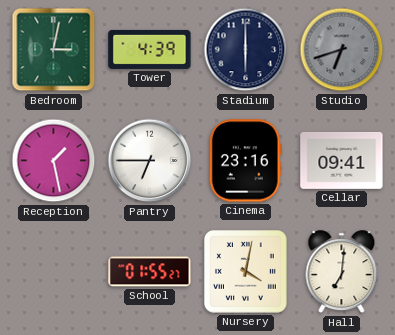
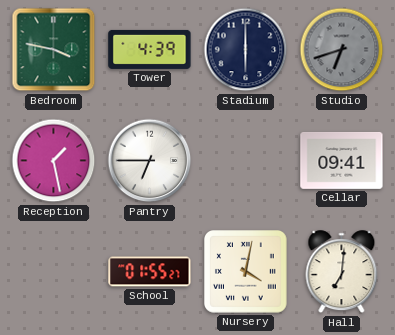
Bedroom: 3:02 -> 3:47 (54, 50)
Cinema: 23:16 -> none (245, 161)
